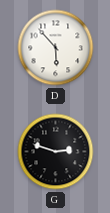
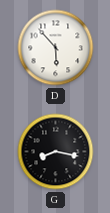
G: 2:48 -> 8:17 (56, 152)
